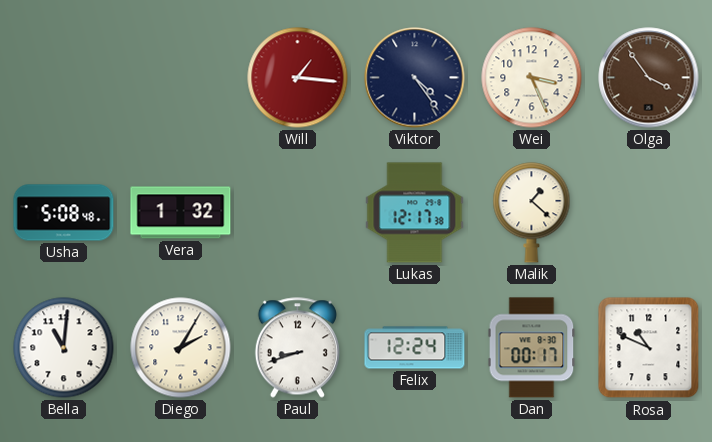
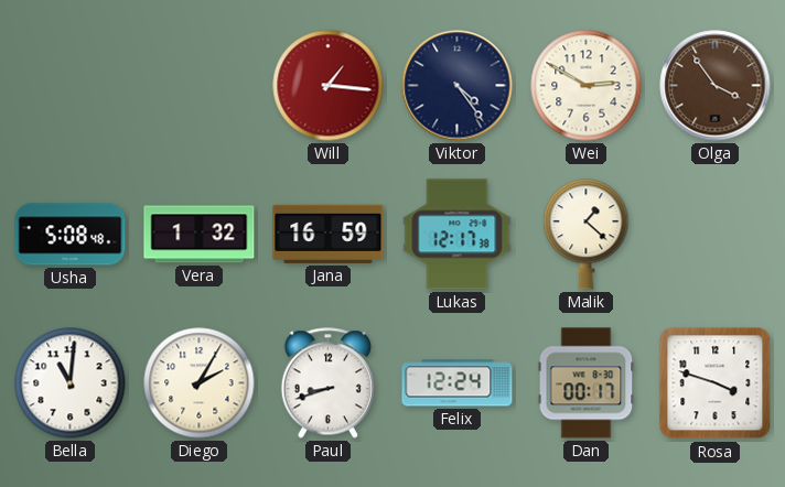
Wei: 3:26 -> 2:50 (587, 86)
Jana: none -> 16:59 (329, 234)
Rosa: 10:49 -> 3:48 (716, 383)
